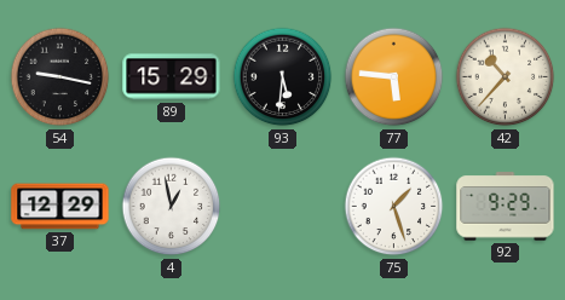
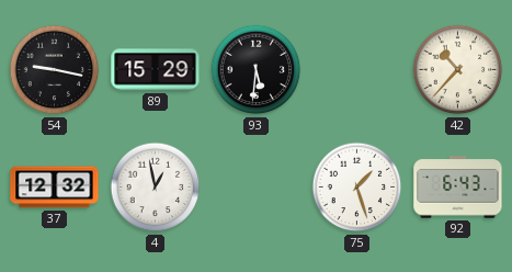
77: 5:46 -> none (394, 77)
37: 12:29 -> 12:32 (55, 188)
92: 9:29 -> 6:43 (458, 188)
